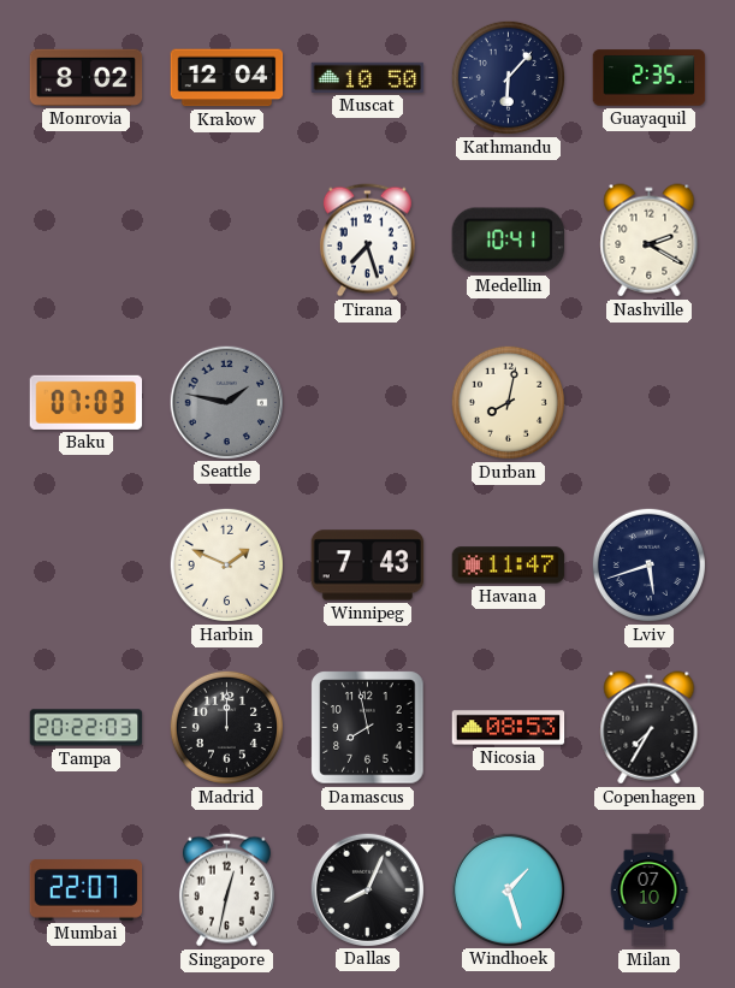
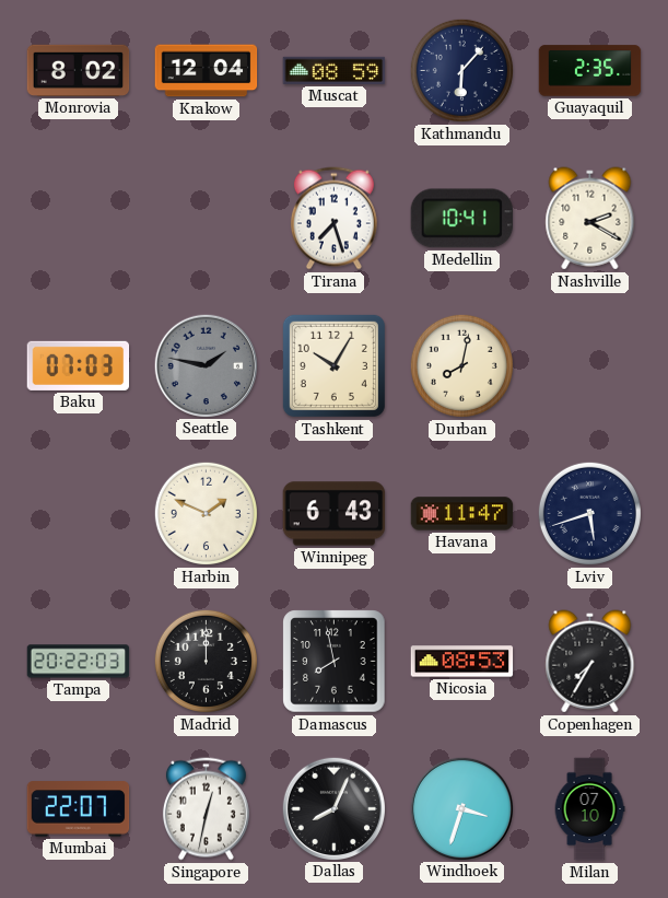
Muscat: 10:50 -> 08:59 (335, 70)
Tashkent: none -> 10:05 (333, 365)
Winnipeg: 7:43 -> 6:43 (335, 514)
Windhoek: 1:27 -> 3:33 (461, 808)
